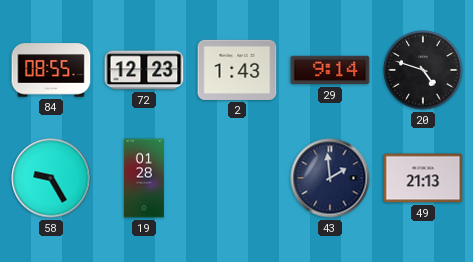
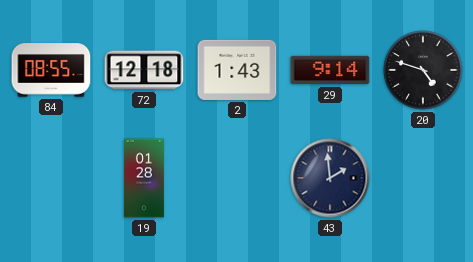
72: 12:23 -> 12:18 (144, 70)
58: 9:25 -> none (51, 178)
49: 21:13 -> none (423, 178)
